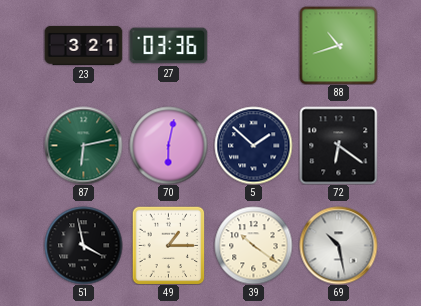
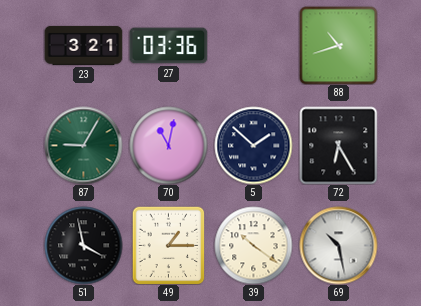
87: 6:13 -> 9:05 (83, 145)
70: 6:02 -> 11:02 (168, 145)
72: 6:21 -> 6:25 (338, 145)
